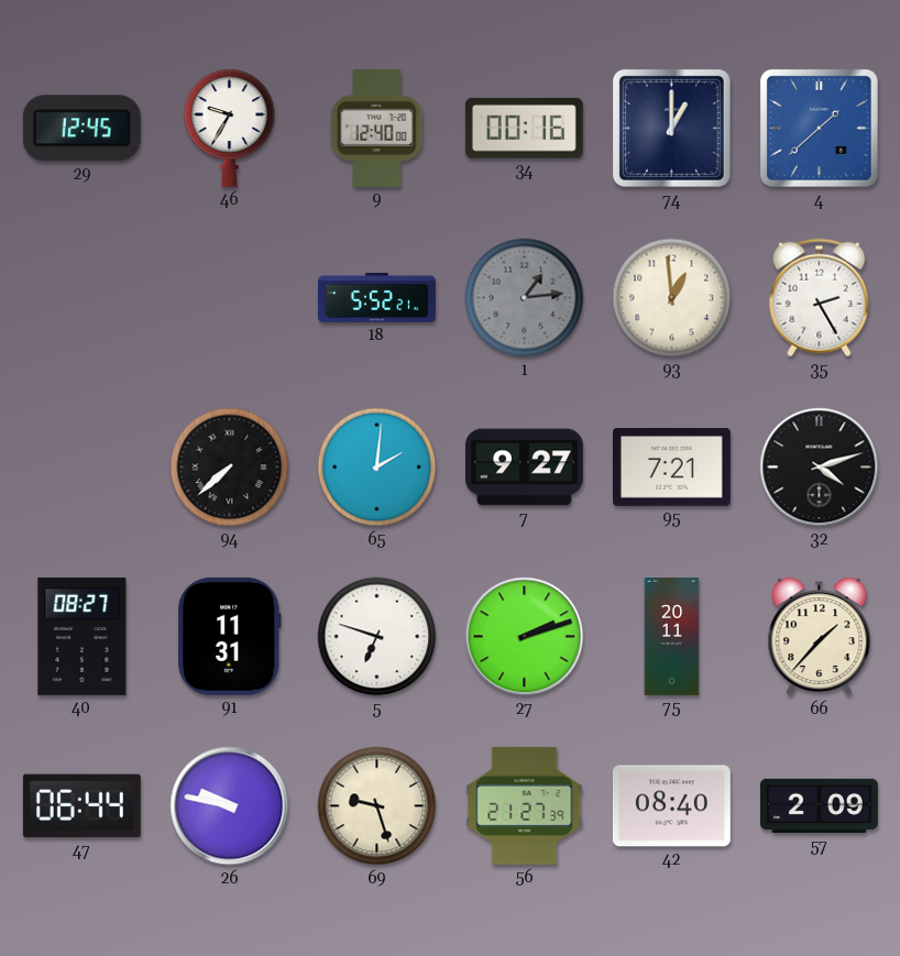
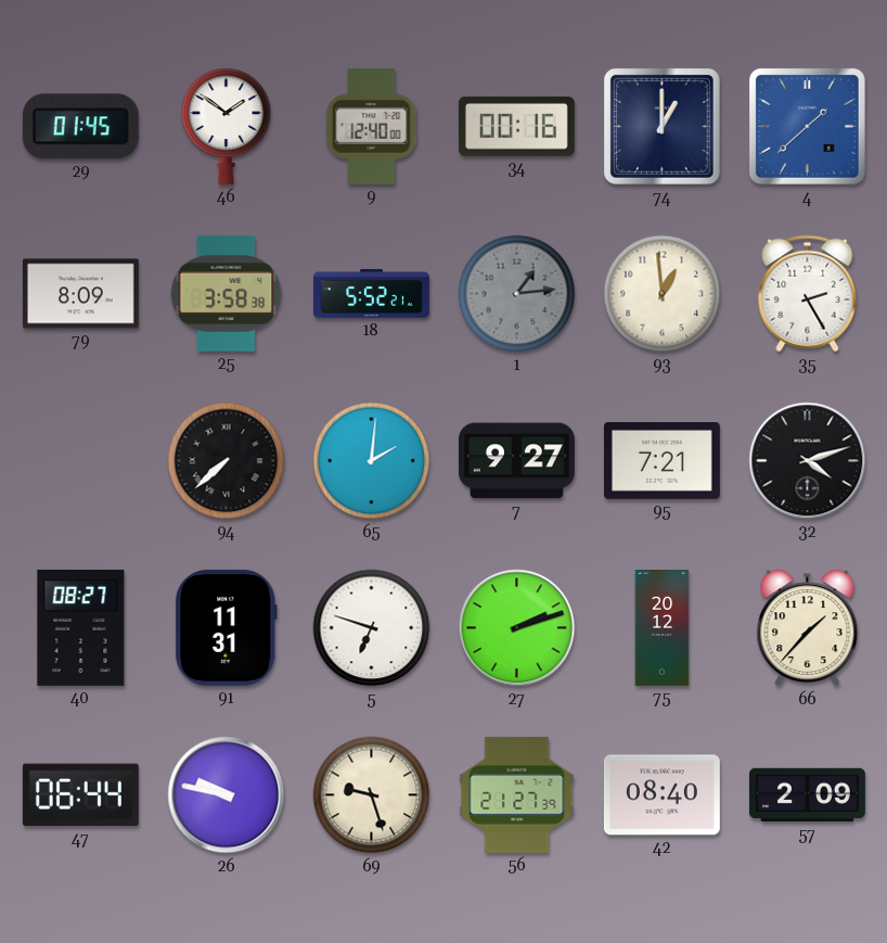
29: 12:45 -> 01:45 (80, 127)
46: 9:35 -> 1:51 (227, 126)
79: none -> 8:09 (80, 294)
25: none -> 3:58 (227, 293)
75: 20:11 -> 20:12 (663, 628)
